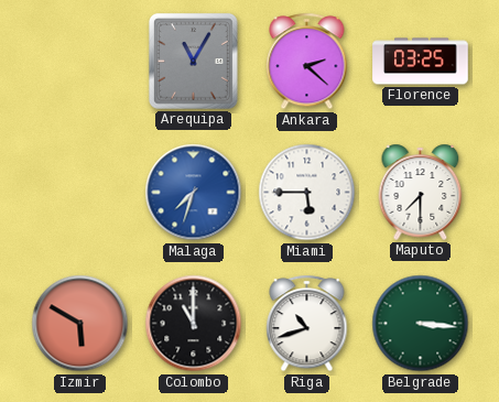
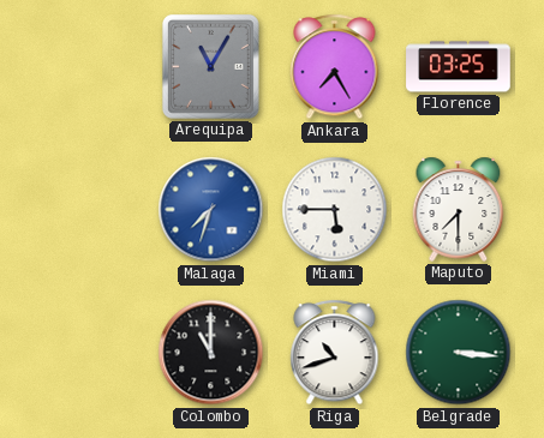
Ankara: 2:22 -> 7:25 (335, 67)
Izmir: 5:50 -> none (80, 324)
